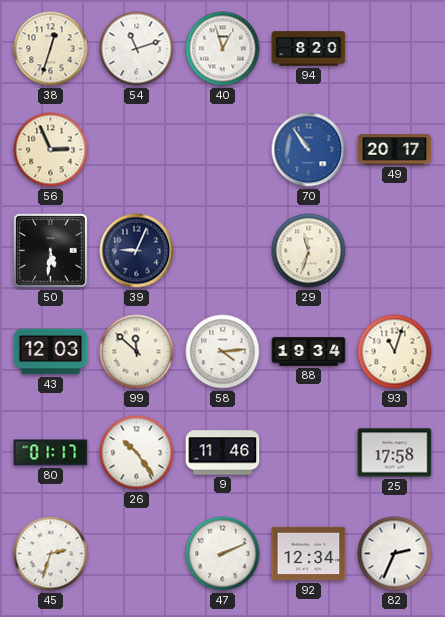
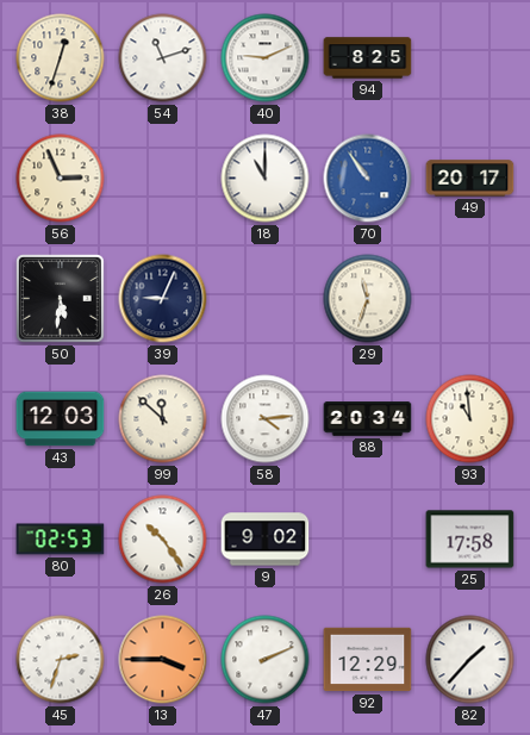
40: 12:57 -> 9:11 (266, 58)
94: 8:20 -> 8:25 (368, 58)
18: none -> 11:00 (266, 179)
88: 19:34 -> 20:34 (368, 419)
93: 11:03 -> 10:59 (470, 419)
80: 01:17 -> 02:53 (61, 540)
9: 11:46 -> 9:02 (266, 540)
13: none -> 3:45 (163, 660)
92: 12:34 -> 12:29 (368, 660)
82: 2:34 -> 1:37 (470, 660)
